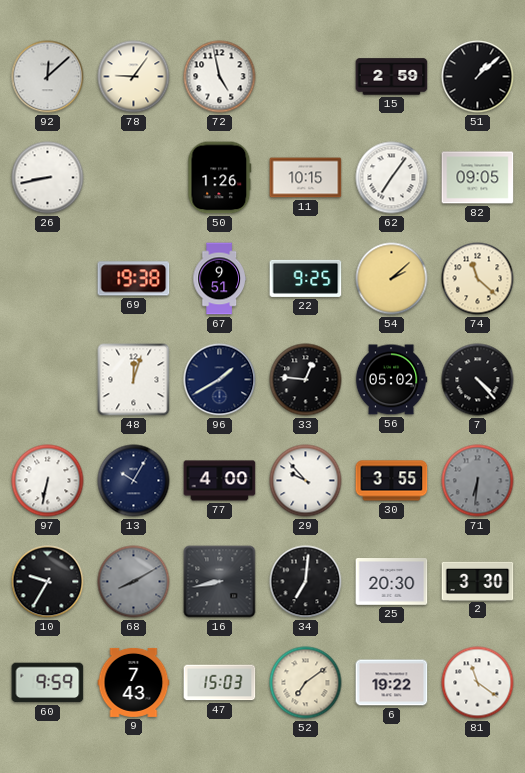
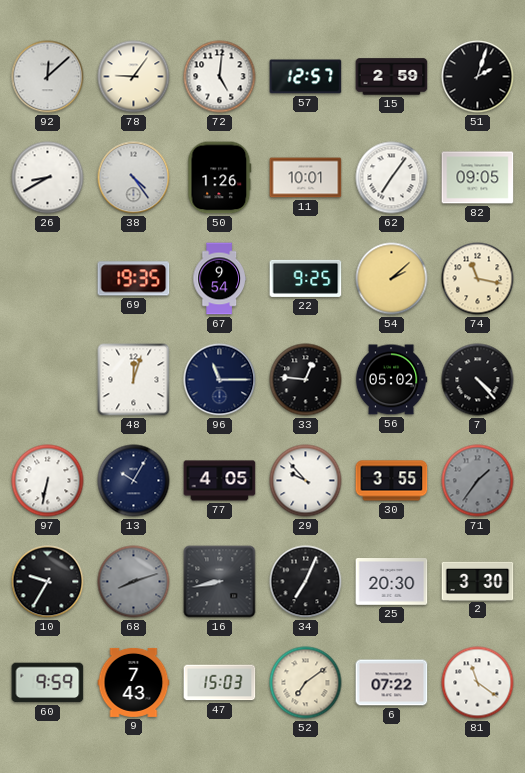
72: 4:58 -> 5:01 (220, 77)
57: none -> 12:57 (306, 77)
51: 1:08 -> 2:03 (478, 77)
26: 8:43 -> 8:40 (48, 178)
38: none -> 4:24 (134, 178)
11: 10:15 -> 10:01 (306, 178)
69: 19:38 -> 19:35 (134, 279)
67: 9:51 -> 9:54 (219, 279)
74: 11:22 -> 11:17 (478, 279)
96: 1:40 -> 11:15 (220, 380)
77: 4:00 -> 4:05 (220, 481)
71: 6:31 -> 1:36 (478, 481)
68: 8:10 -> 8:12 (134, 582)
34: 7:01 -> 7:04 (306, 582)
6: 19:22 -> 07:22 (392, 683)
